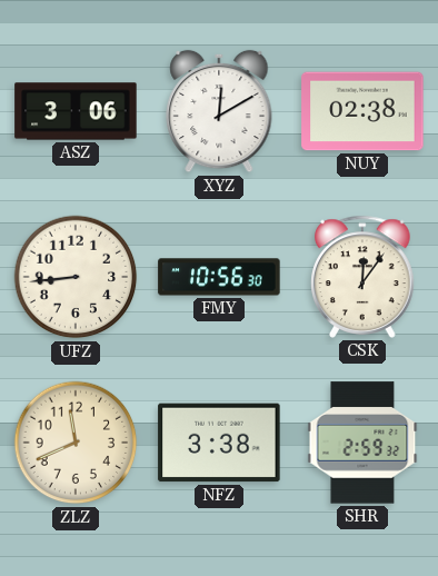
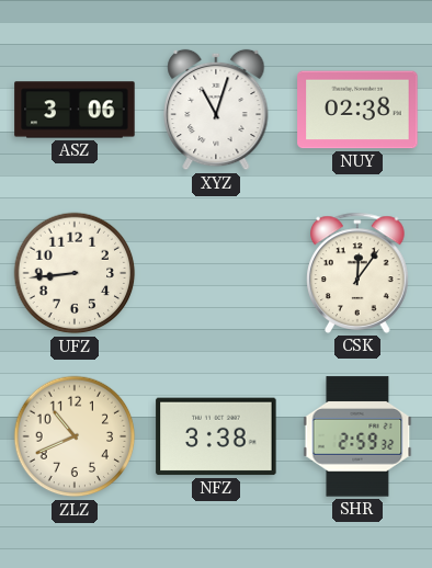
XYZ: 12:10 -> 11:03 (216, 110)
FMY: 10:56 -> none (219, 277)
ZLZ: 11:41 -> 10:41 (75, 436)
